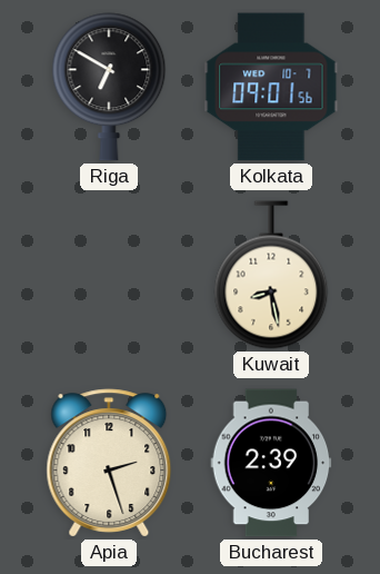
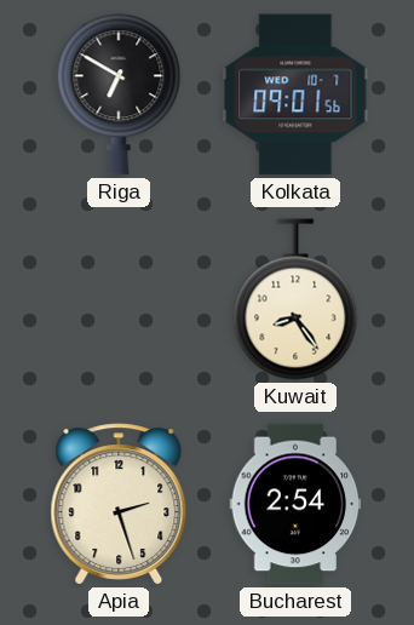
Kuwait: 8:28 -> 8:24 (295, 299)
Bucharest: 2:39 -> 2:54 (295, 504)
